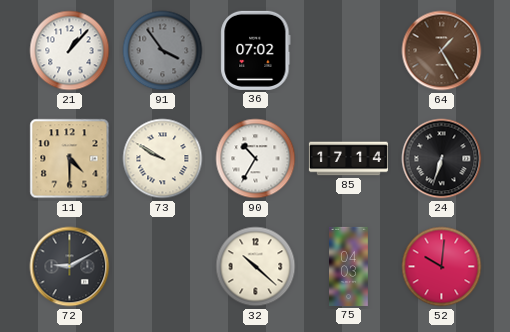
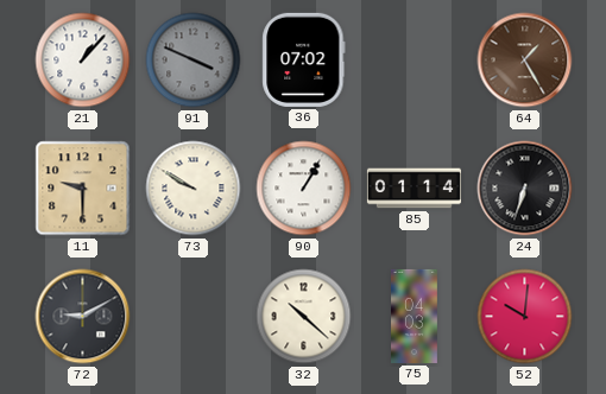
91: 3:54 -> 3:49 (194, 61)
11: 4:30 -> 9:30 (83, 189)
90: 10:35 -> 1:05 (304, 189)
85: 17:14 -> 01:14 (414, 189)
